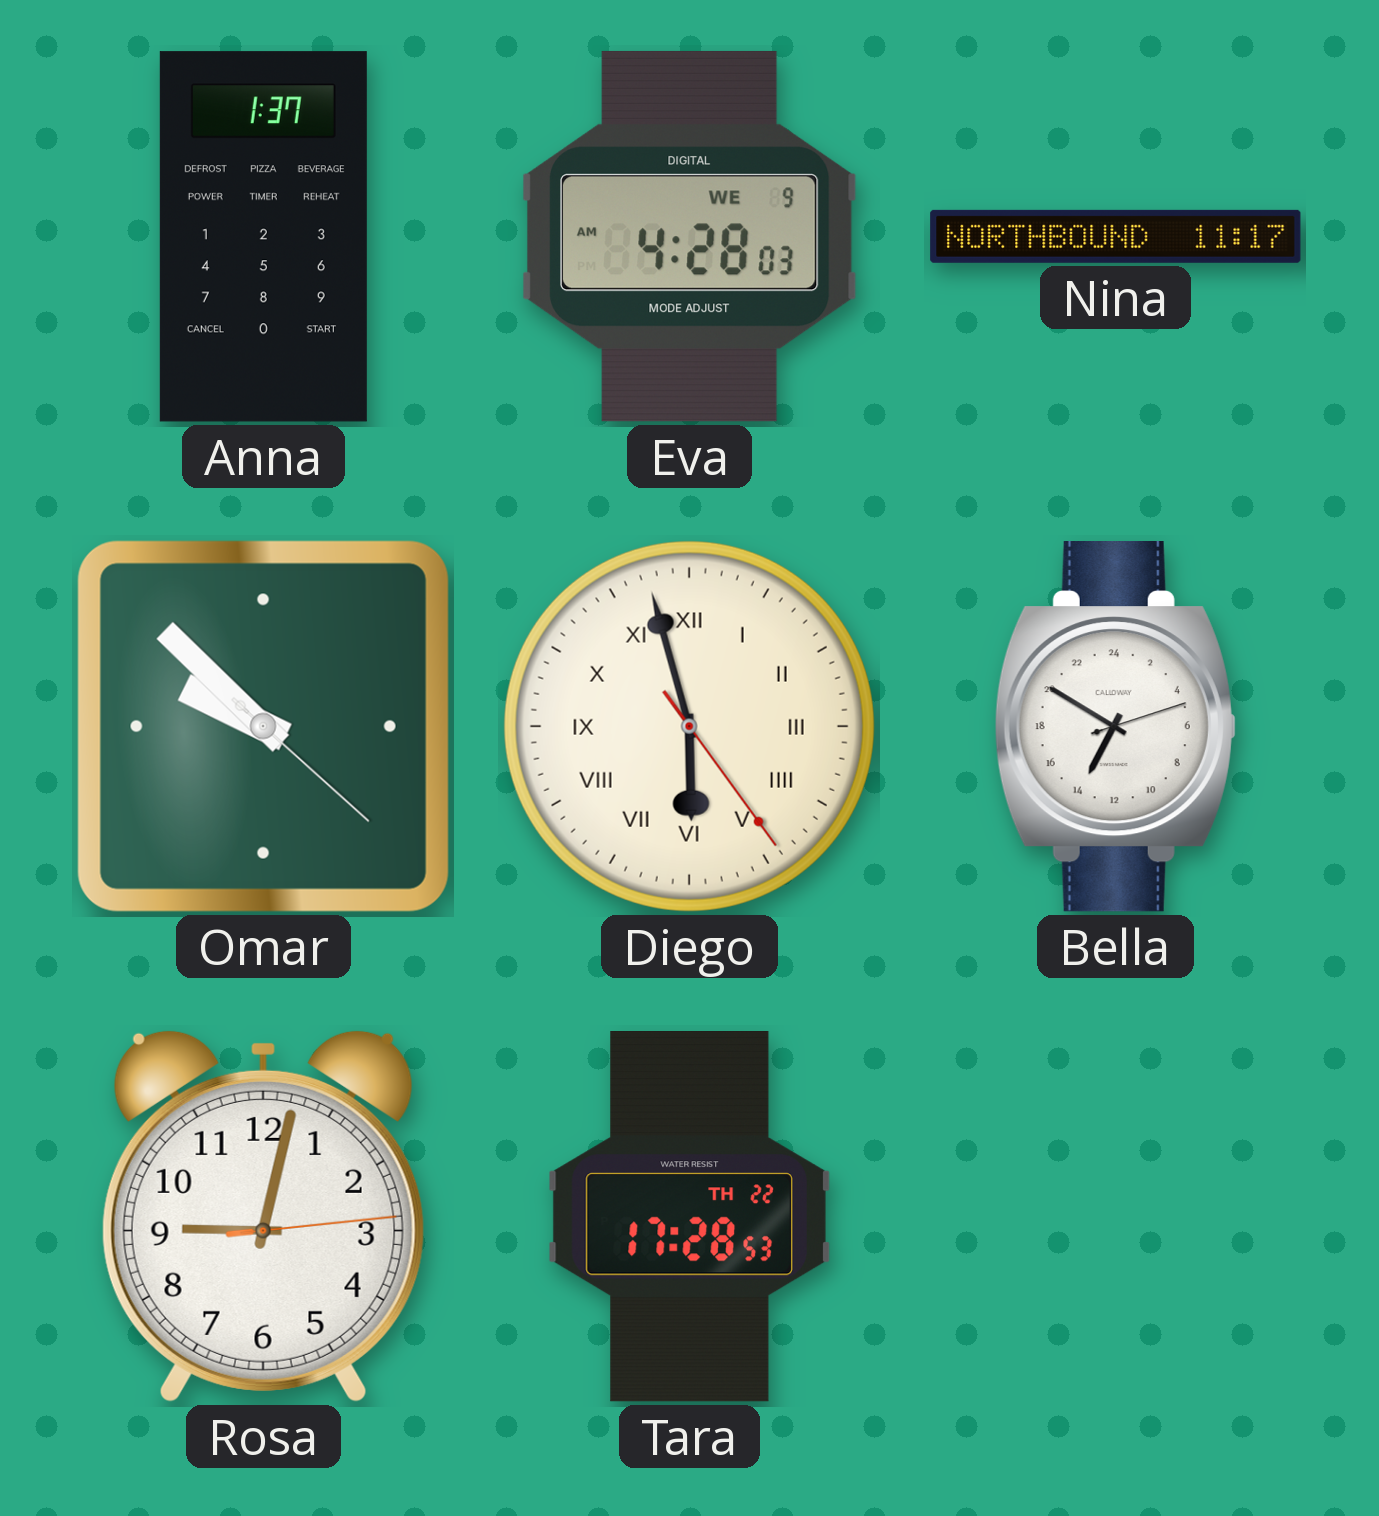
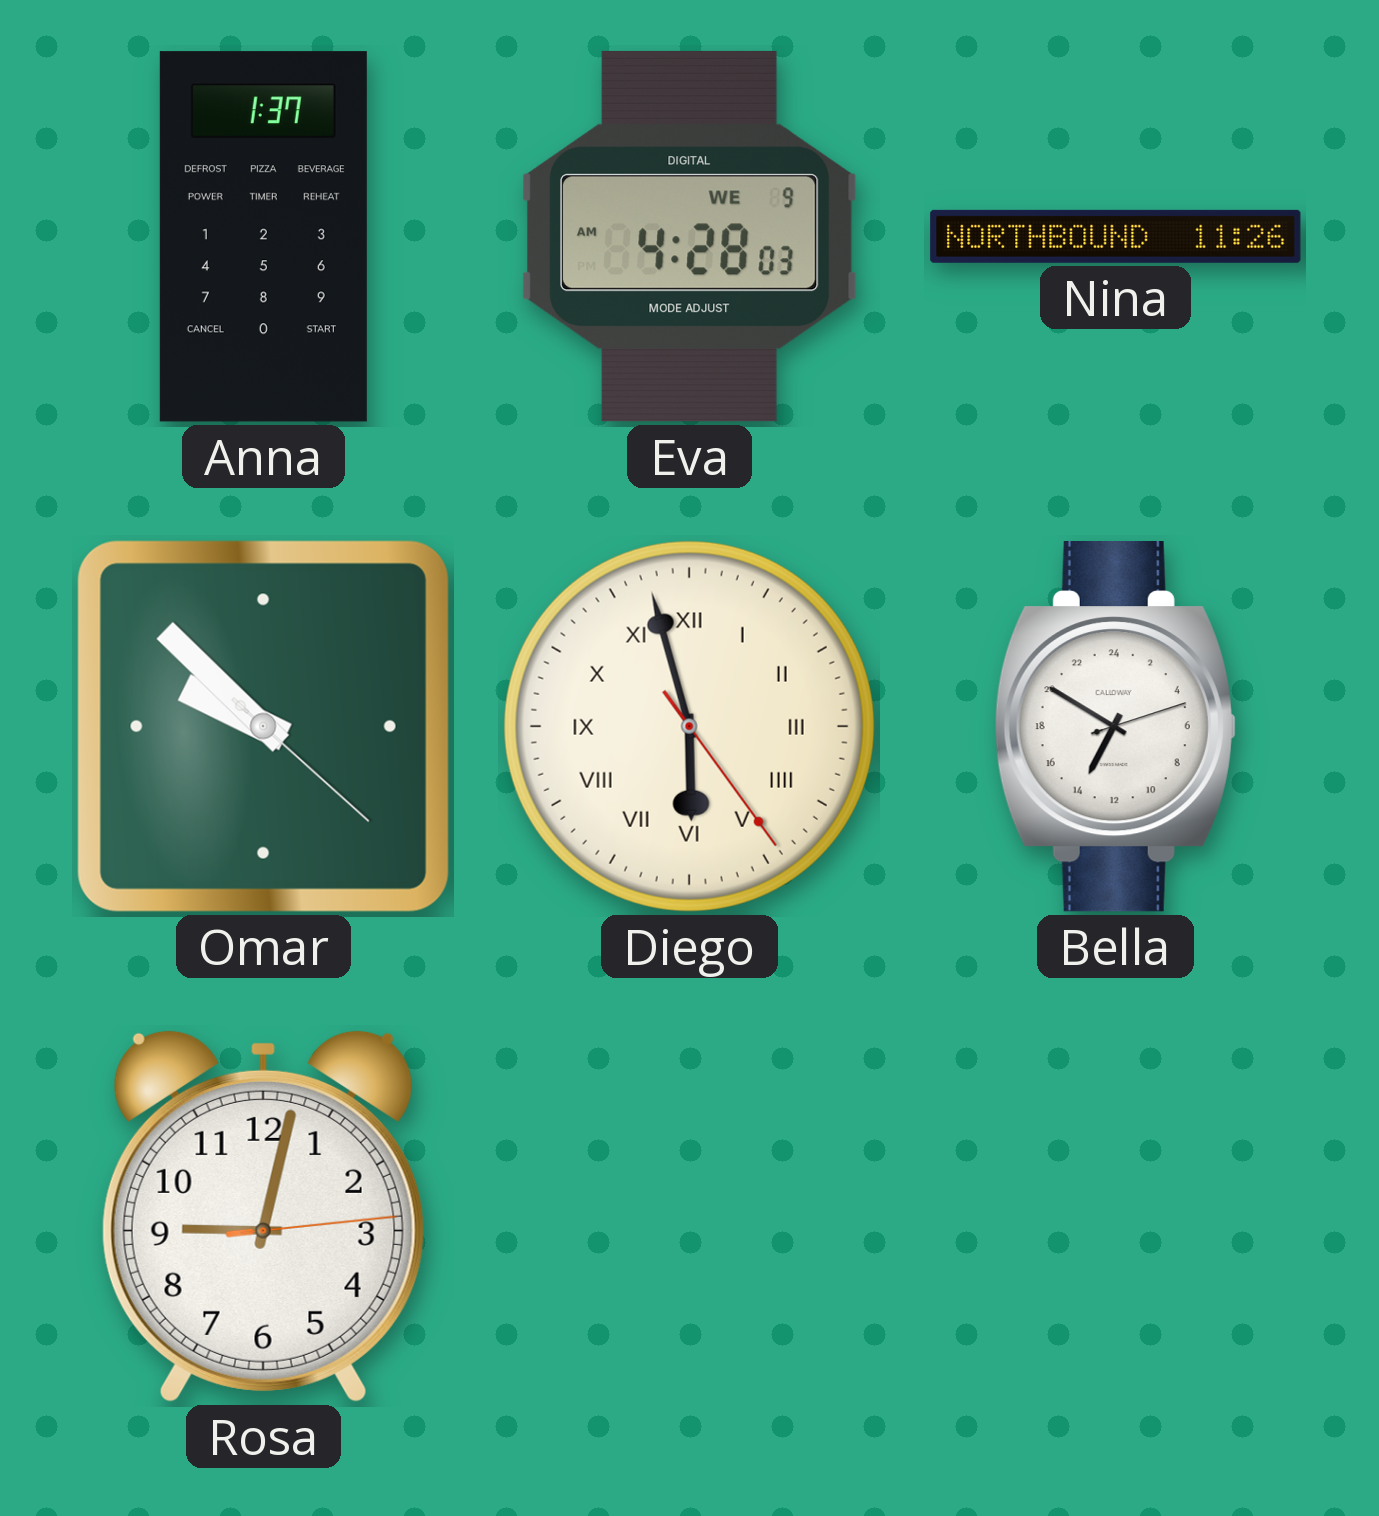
Nina: 11:17 -> 11:26 (1116, 236)
Tara: 17:28 -> none (689, 1216)
